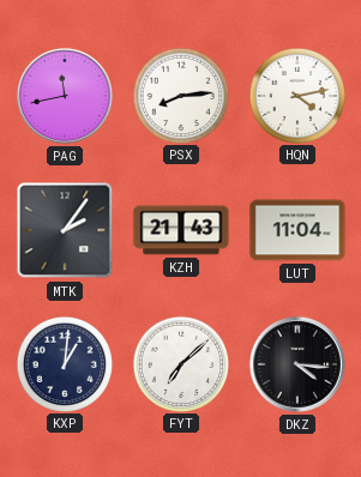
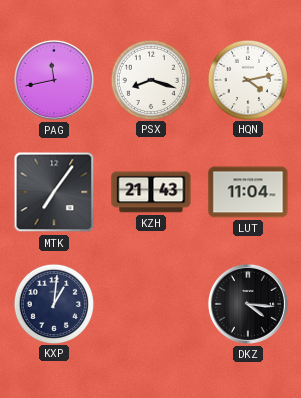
PSX: 8:14 -> 8:18 (150, 79)
MTK: 2:06 -> 7:06 (54, 192)
FYT: 7:08 -> none (180, 363)
